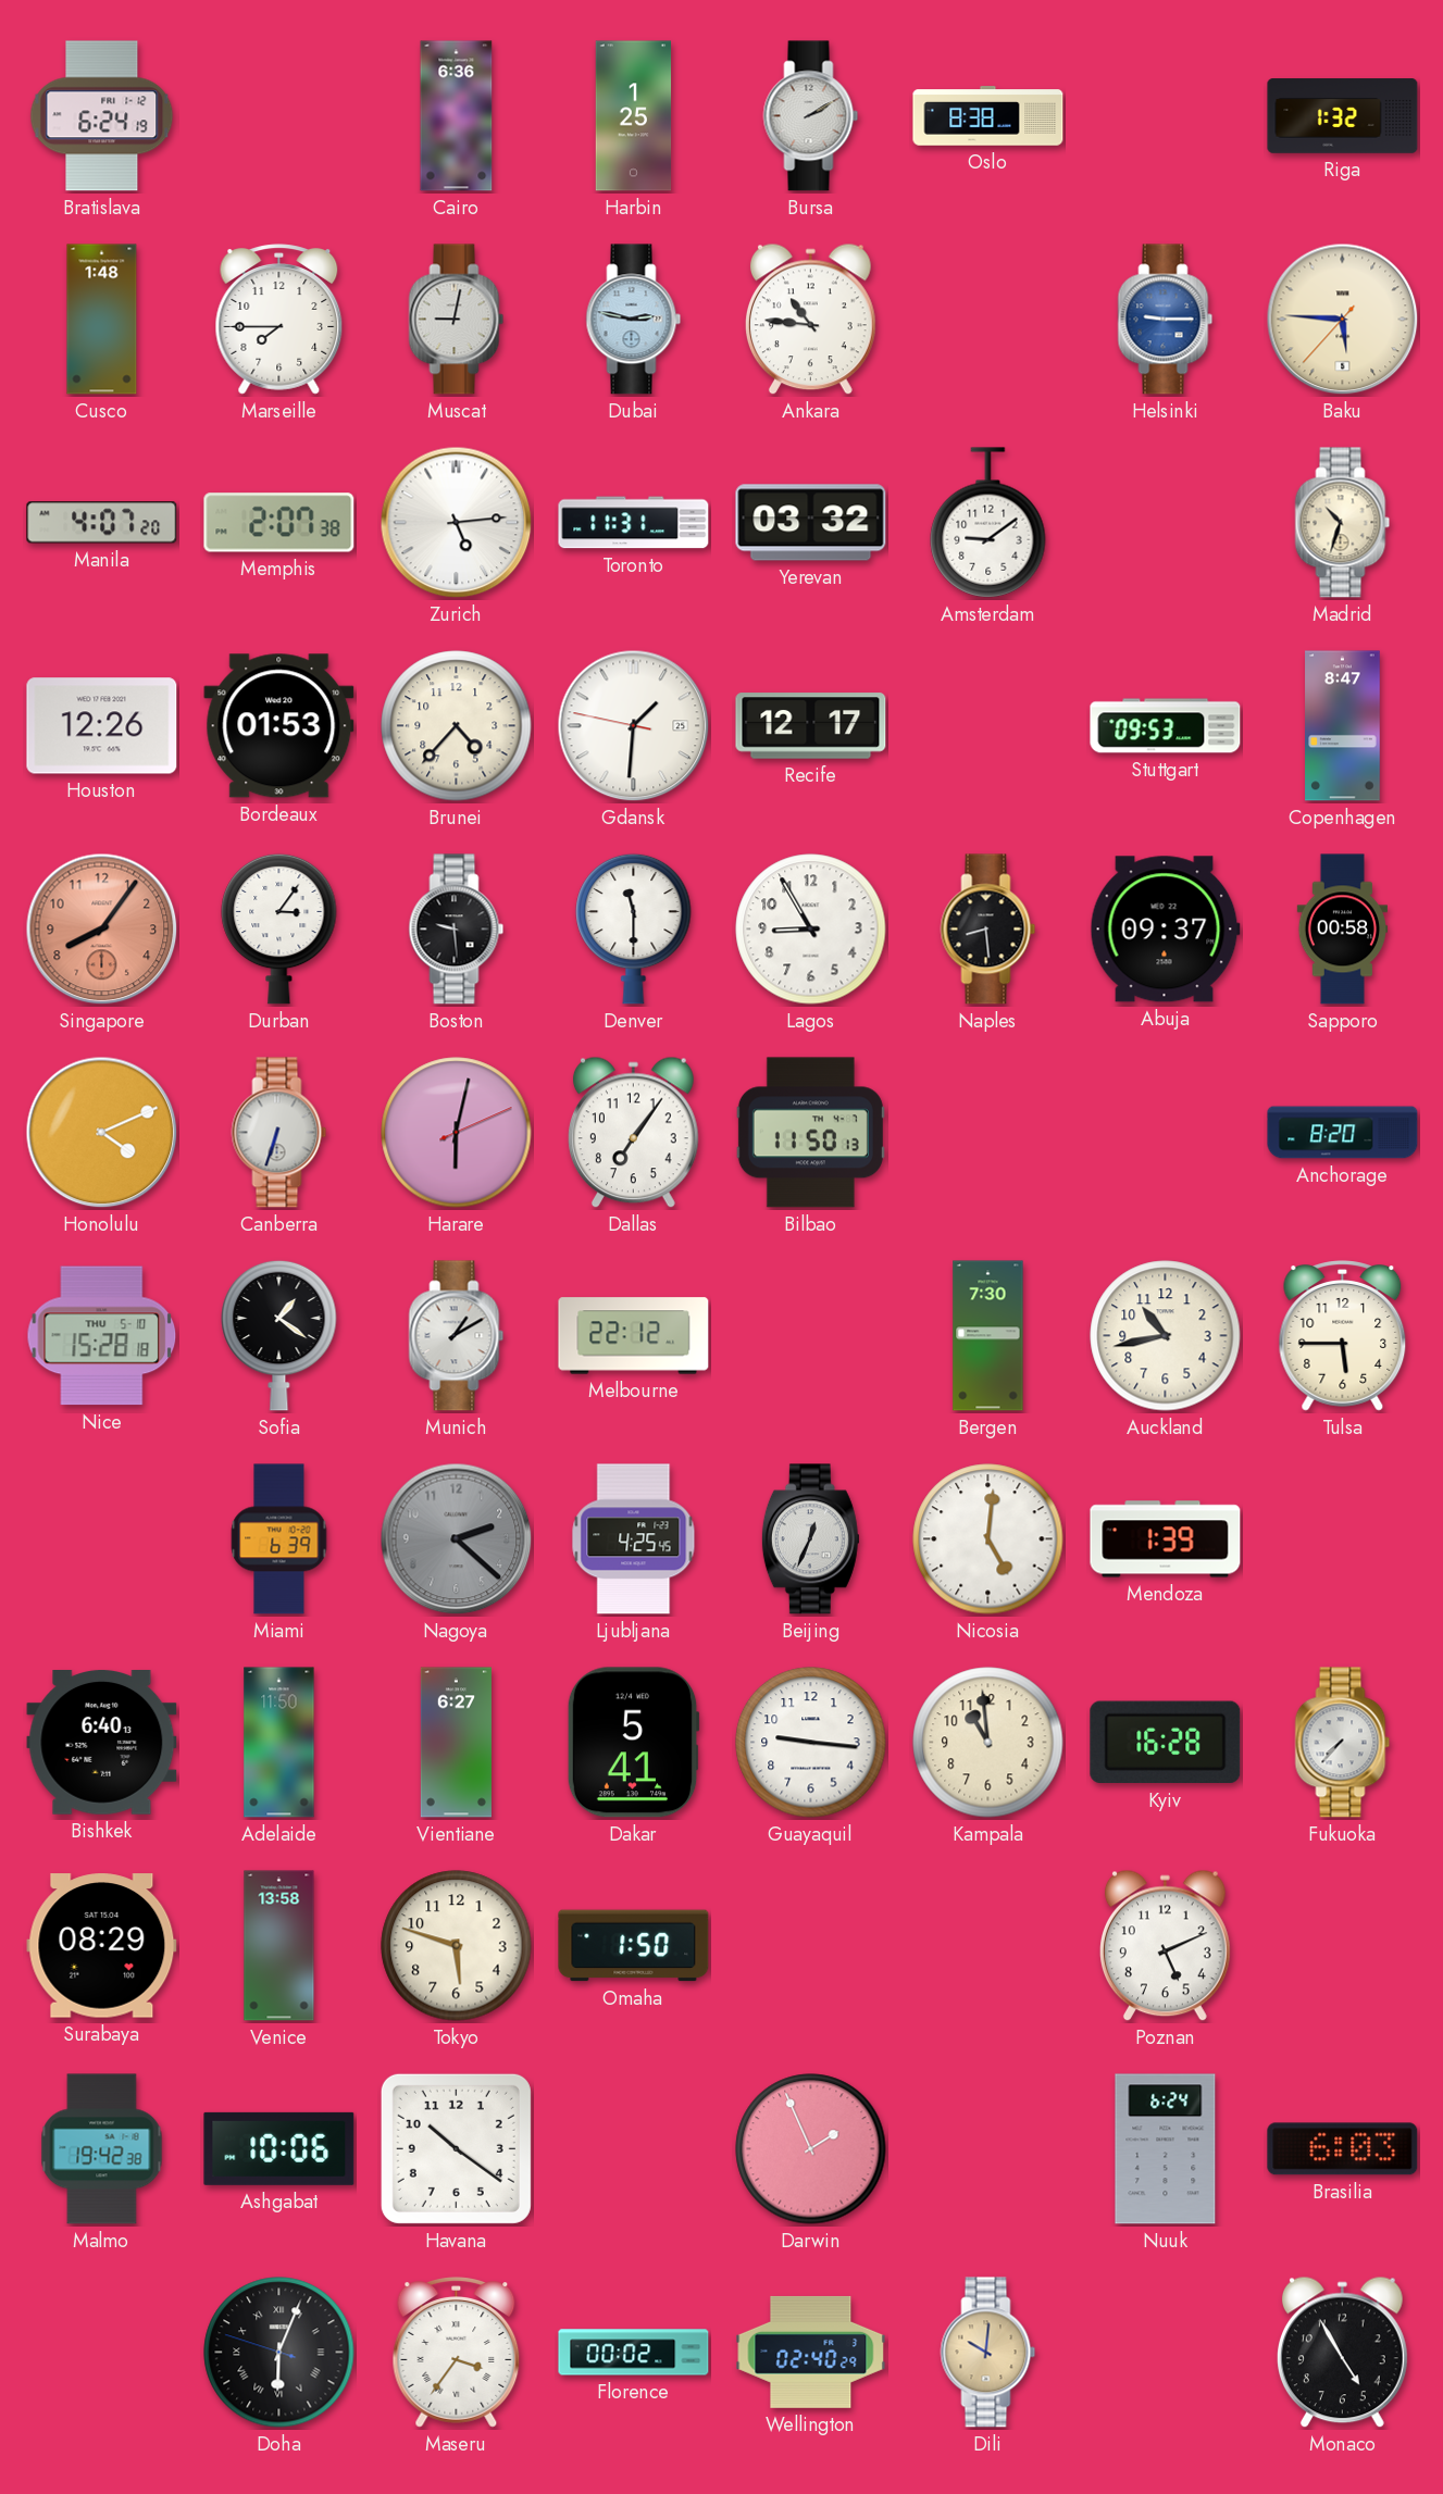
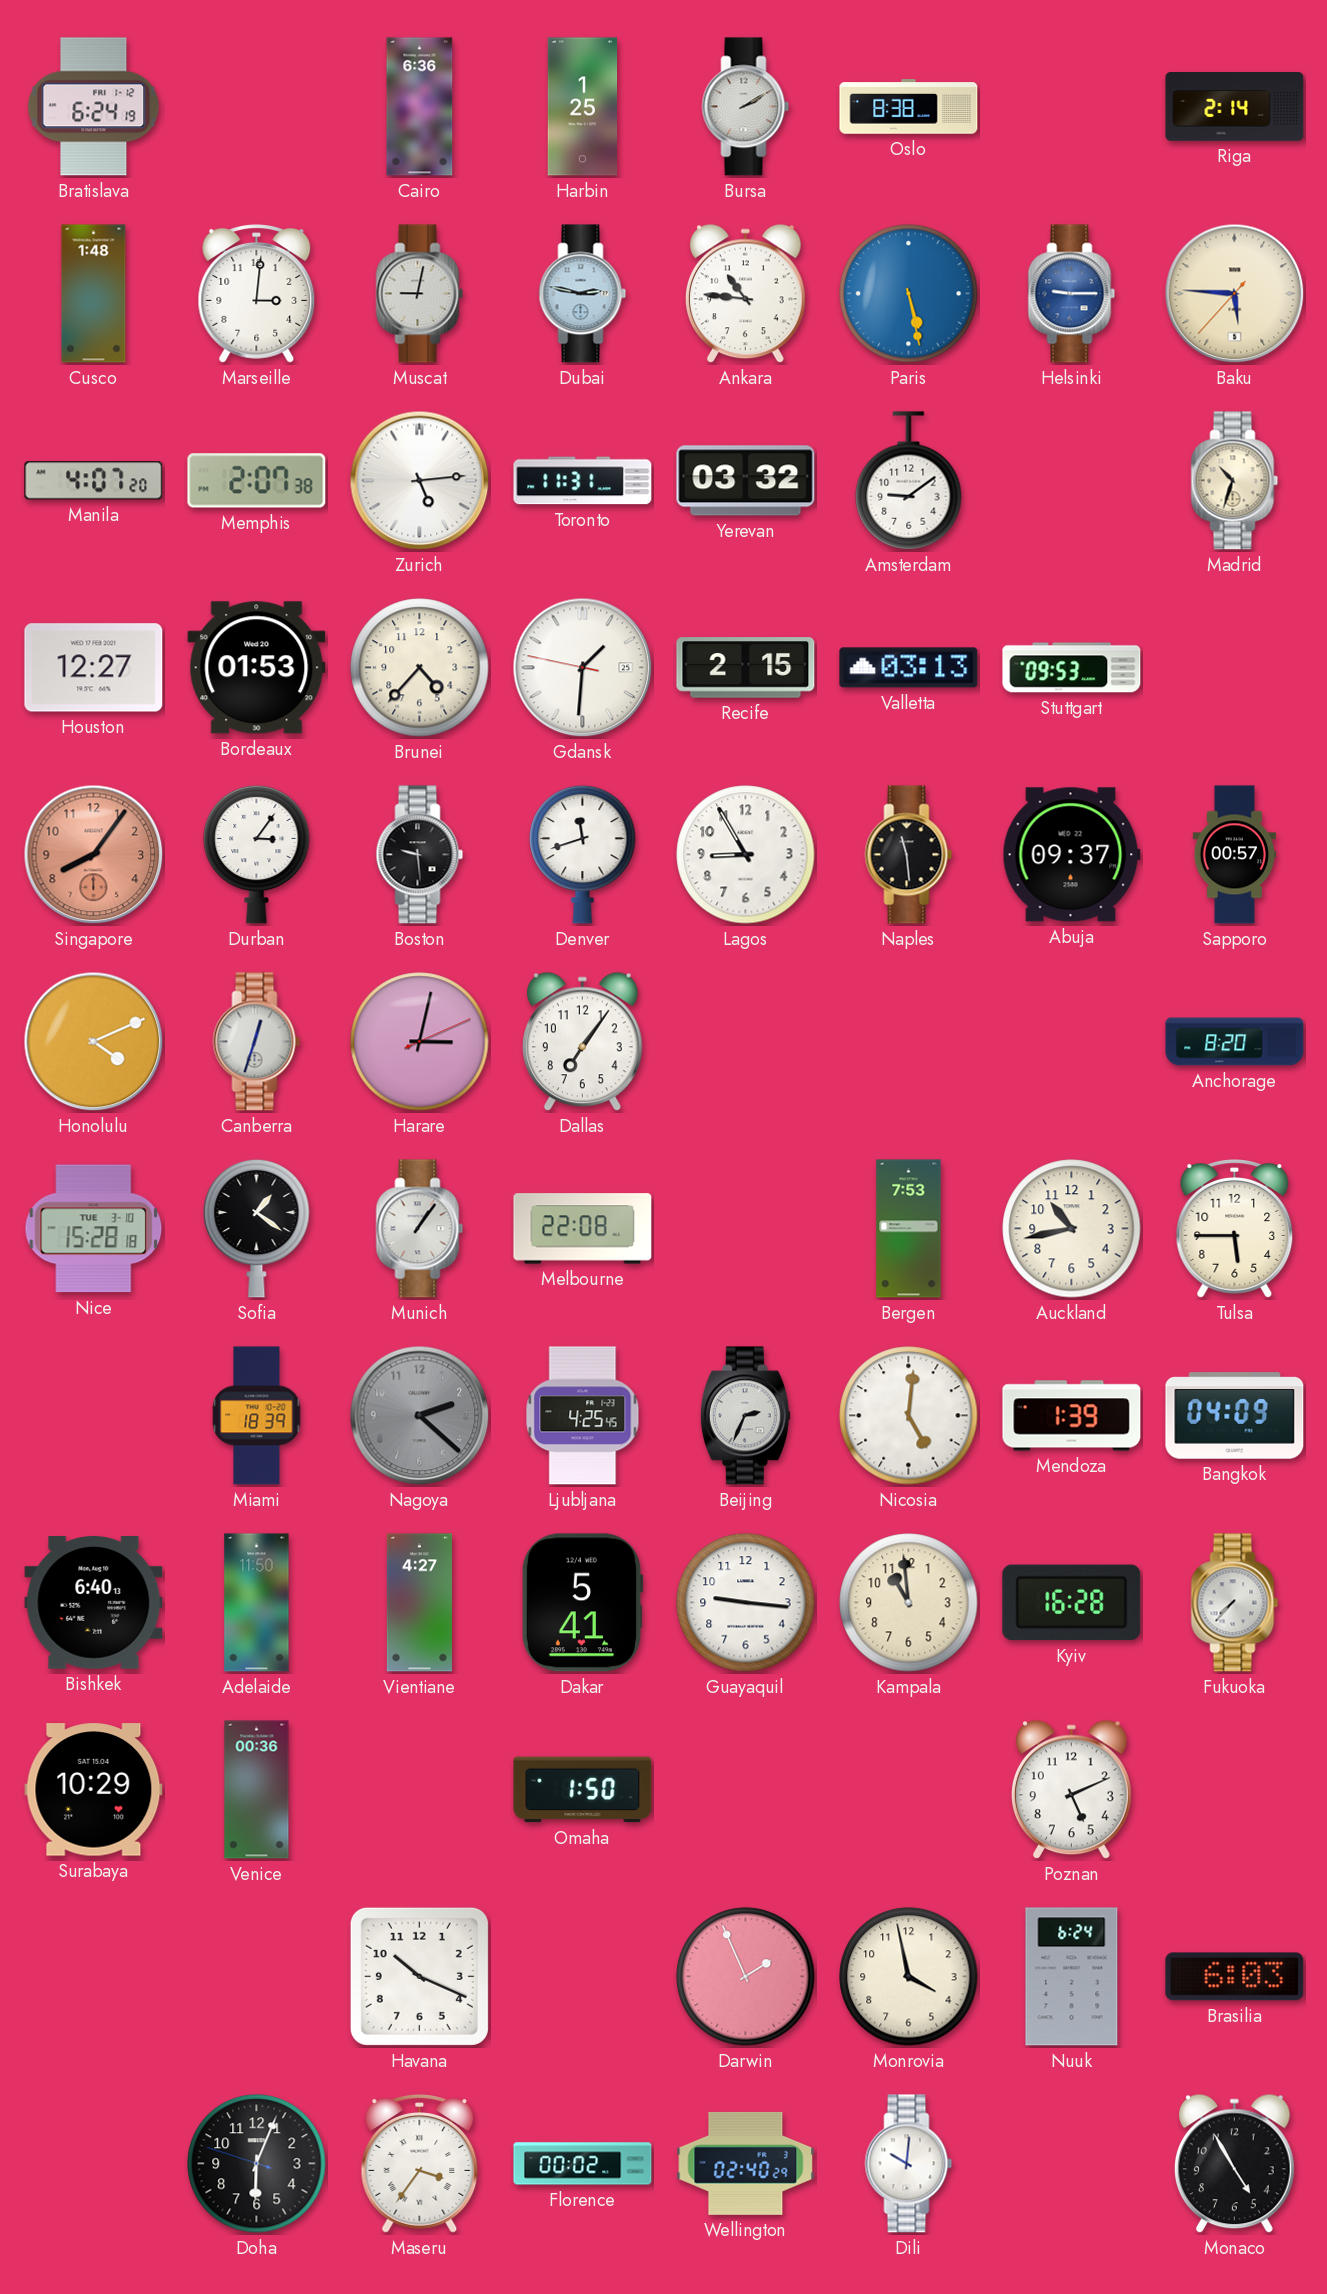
Riga: 1:32 -> 2:14 (1235, 107)
Marseille: 7:45 -> 3:01 (257, 294)
Paris: none -> 5:28 (909, 294)
Houston: 12:26 -> 12:27 (94, 668)
Recife: 12:17 -> 2:15 (746, 668)
Valletta: none -> 03:13 (909, 668)
Copenhagen: 8:47 -> none (1343, 726)
Denver: 11:30 -> 11:42 (583, 854)
Naples: 8:29 -> 11:29 (909, 855)
Sapporo: 00:58 -> 00:57 (1235, 855)
Canberra: 6:33 -> 12:33 (257, 1042)
Harare: 6:02 -> 3:02 (420, 1042)
Bilbao: 11:50 -> none (810, 1133)
Nice date: THU 5-10 -> TUE 3-10 (94, 1229)
Munich: 1:10 -> 1:06 (420, 1229)
Melbourne: 22:12 -> 22:08 (583, 1229)
Bergen: 7:30 -> 7:53 (909, 1229)
Miami: 6:39 -> 18:39 (257, 1416)
Beijing: 12:34 -> 2:34 (745, 1416)
Bangkok: none -> 04:09 (1235, 1416)
Vientiane: 6:27 -> 4:27 (419, 1603)
Surabaya: 08:29 -> 10:29 (94, 1790)
Venice: 13:58 -> 00:36 (257, 1790)
Tokyo: 5:48 -> none (457, 1946)
Malmo: 19:42 -> none (102, 2149)
Ashgabat: 10:06 -> none (279, 2148)
Havana: 10:21 -> 10:19 (419, 1976)
Monrovia: none -> 3:58 (909, 1977)
Doha numerals: Roman -> Arabic (257, 2164)
Dili dial: champagne -> white (909, 2164)
